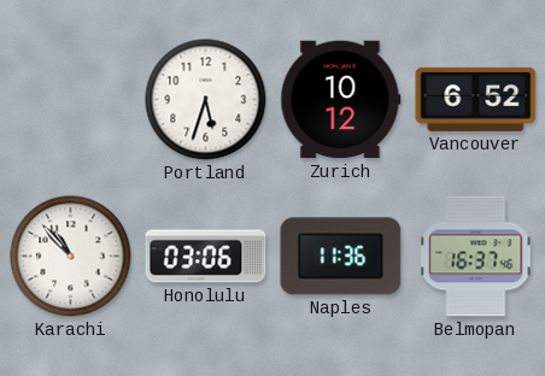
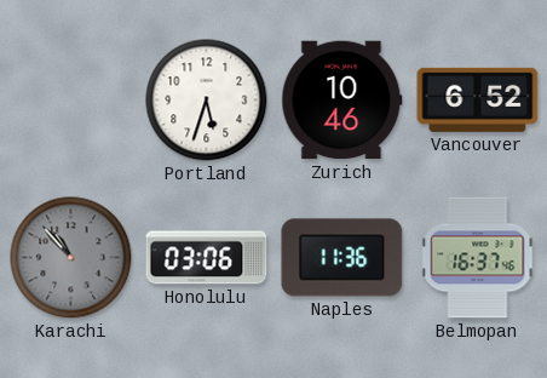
Zurich: 10:12 -> 10:46 (342, 101)
Karachi dial: white -> grey (71, 258)
